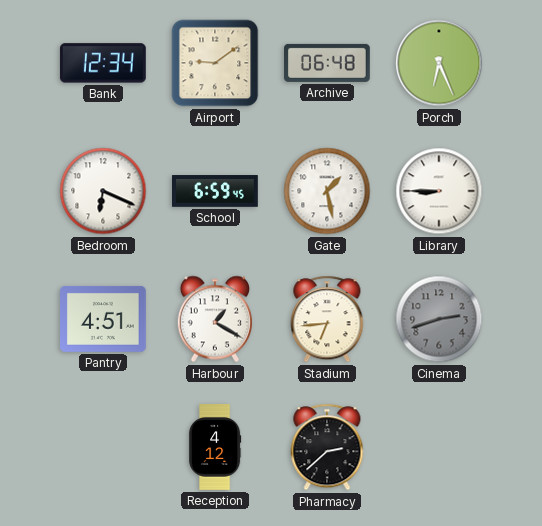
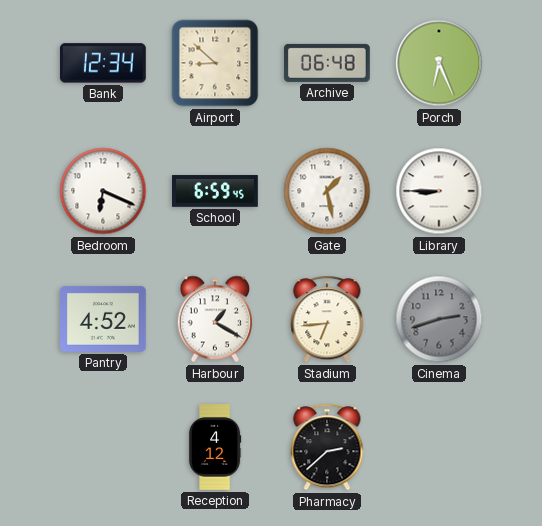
Airport: 9:09 -> 8:52 (215, 63)
Pantry: 4:51 -> 4:52 (104, 319)
